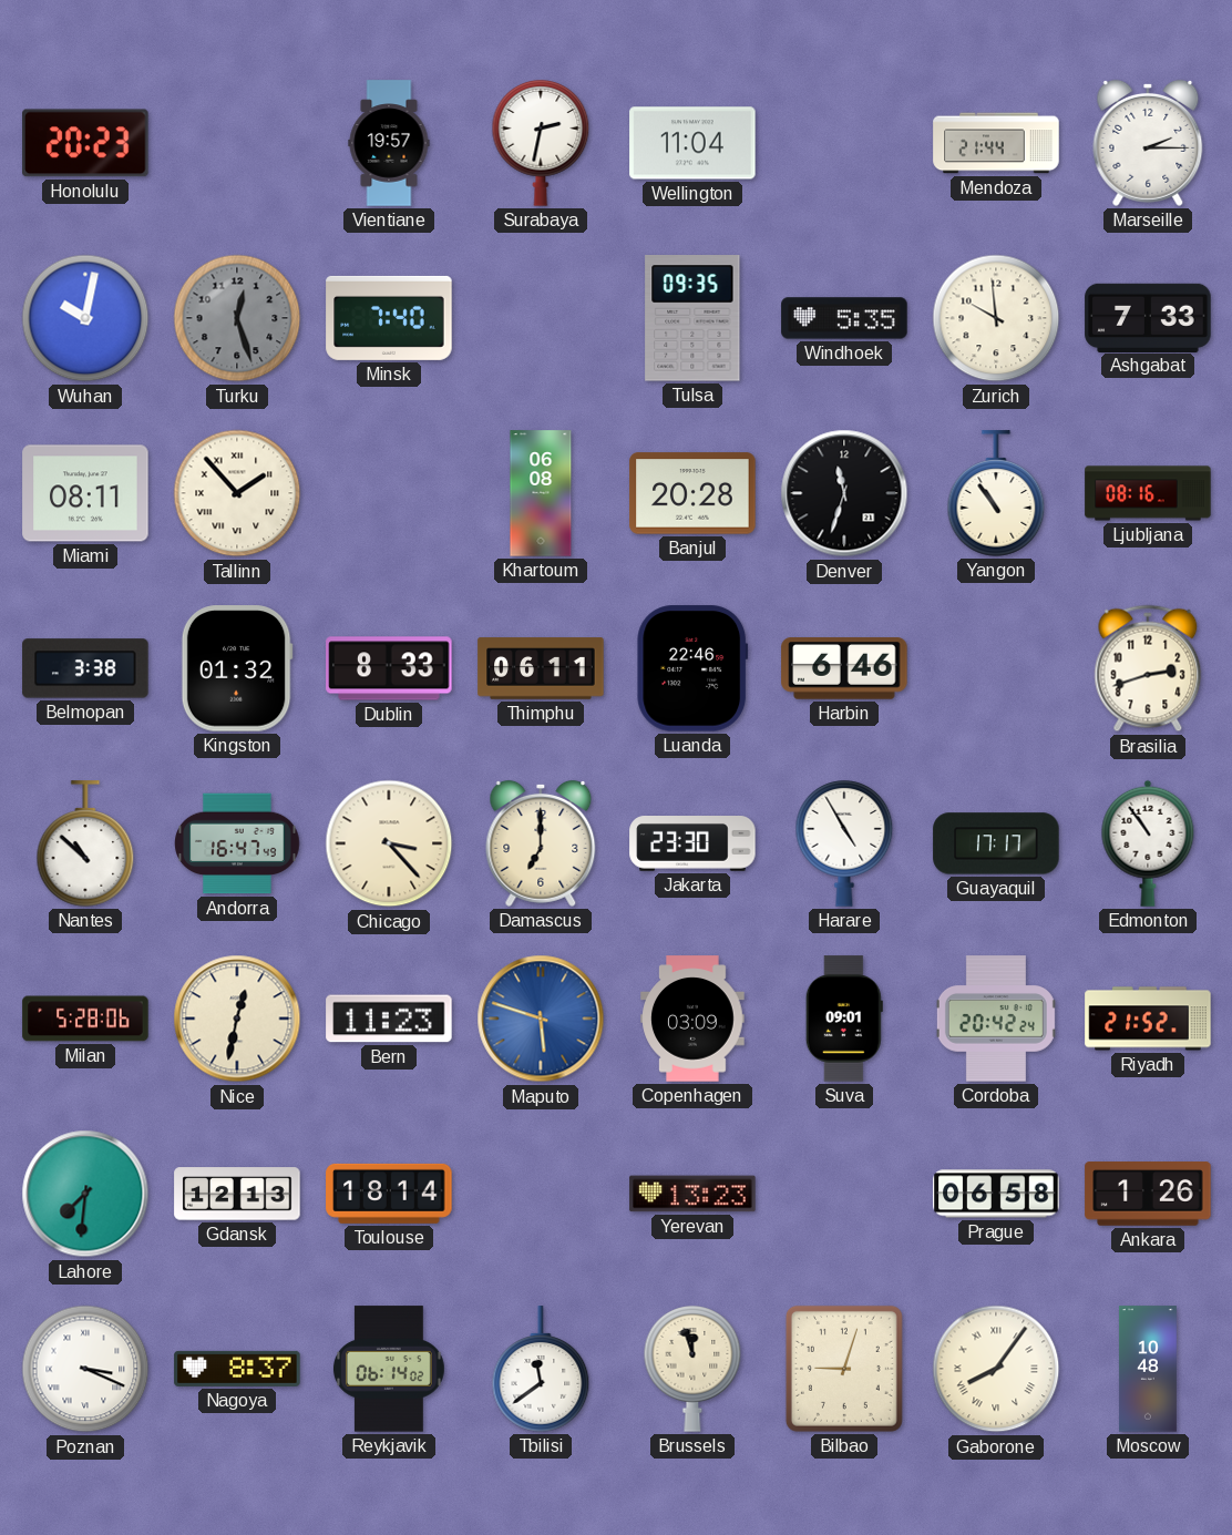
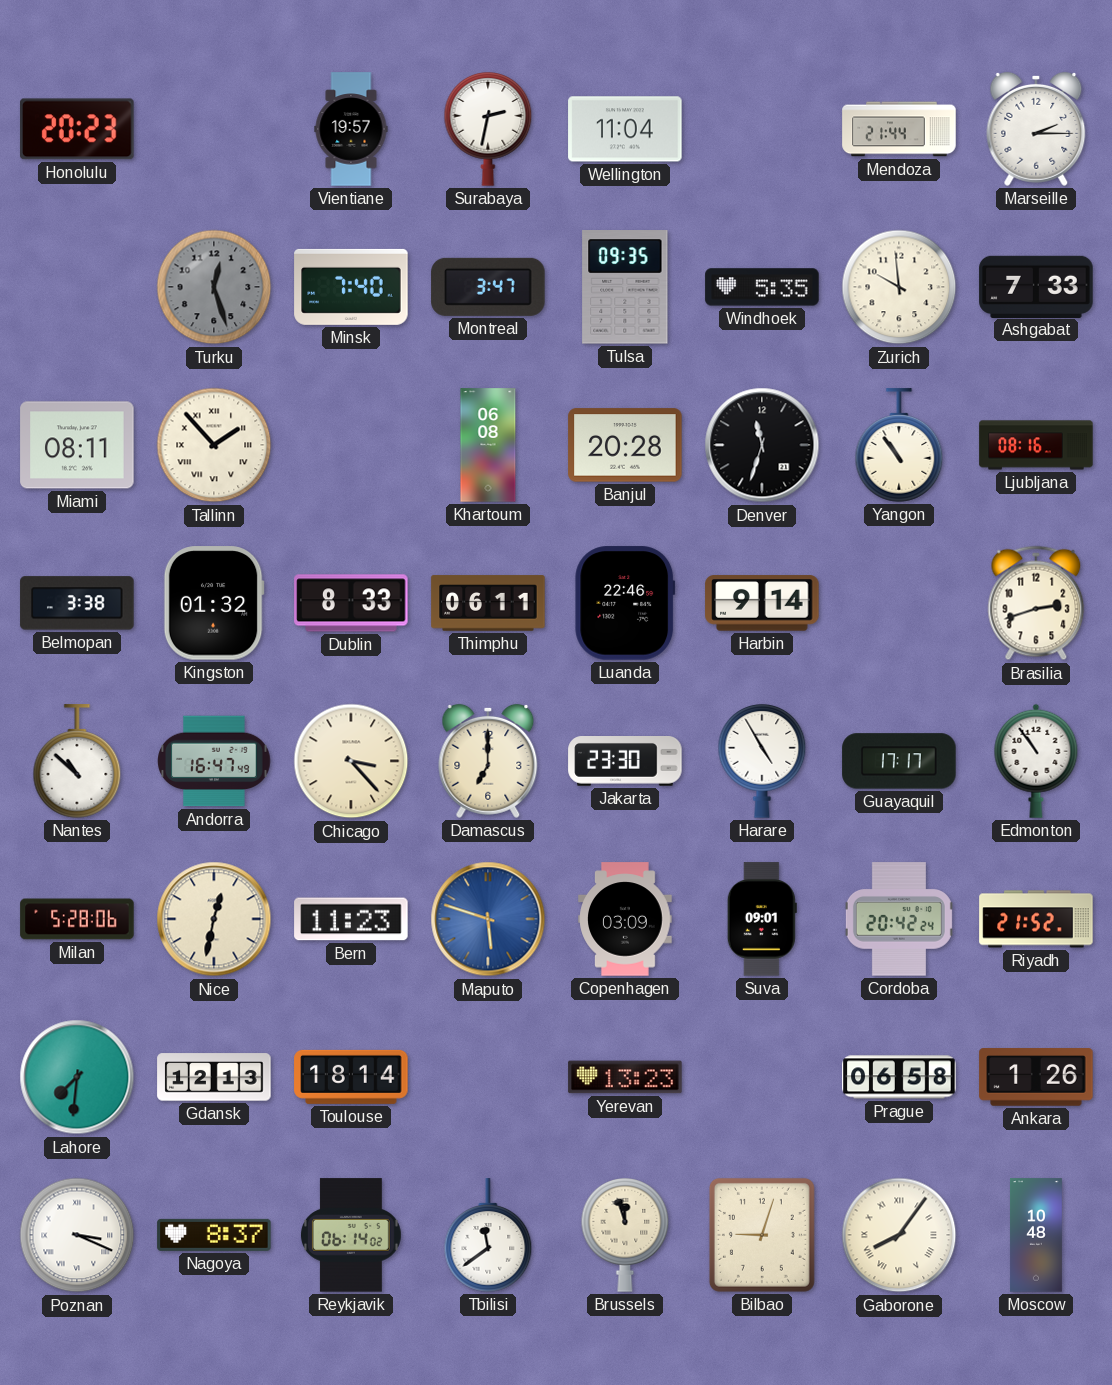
Wuhan: 10:02 -> none (85, 318)
Montreal: none -> 3:47 (488, 287)
Harbin: 6:46 -> 9:14 (762, 603)
